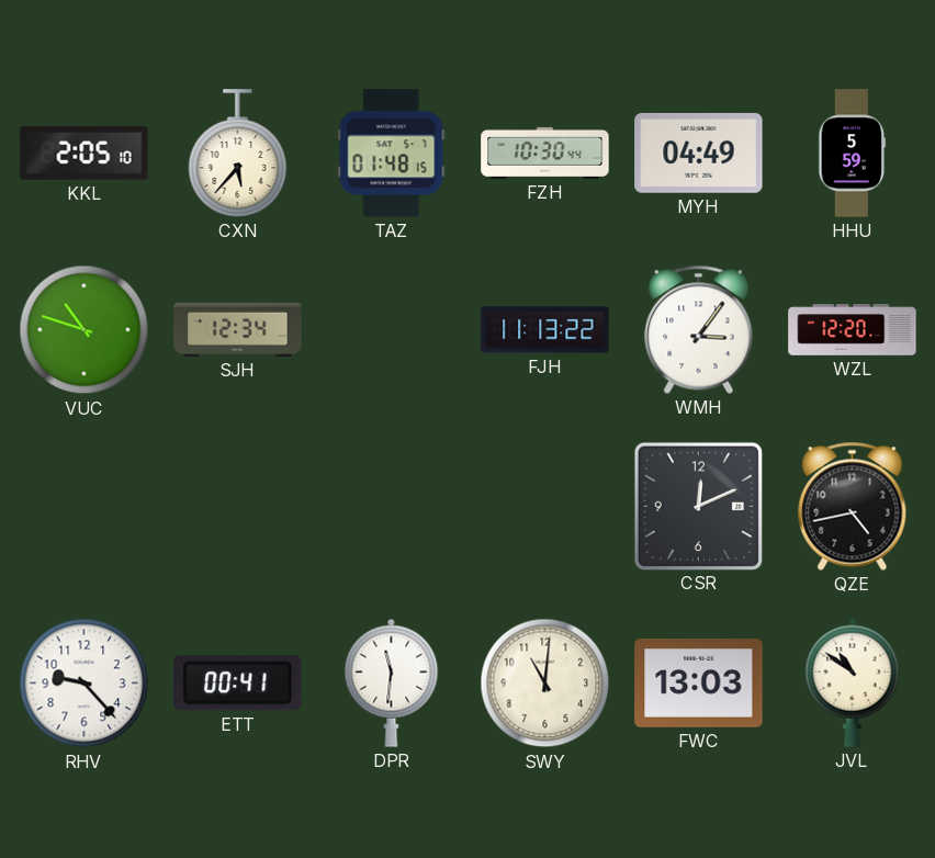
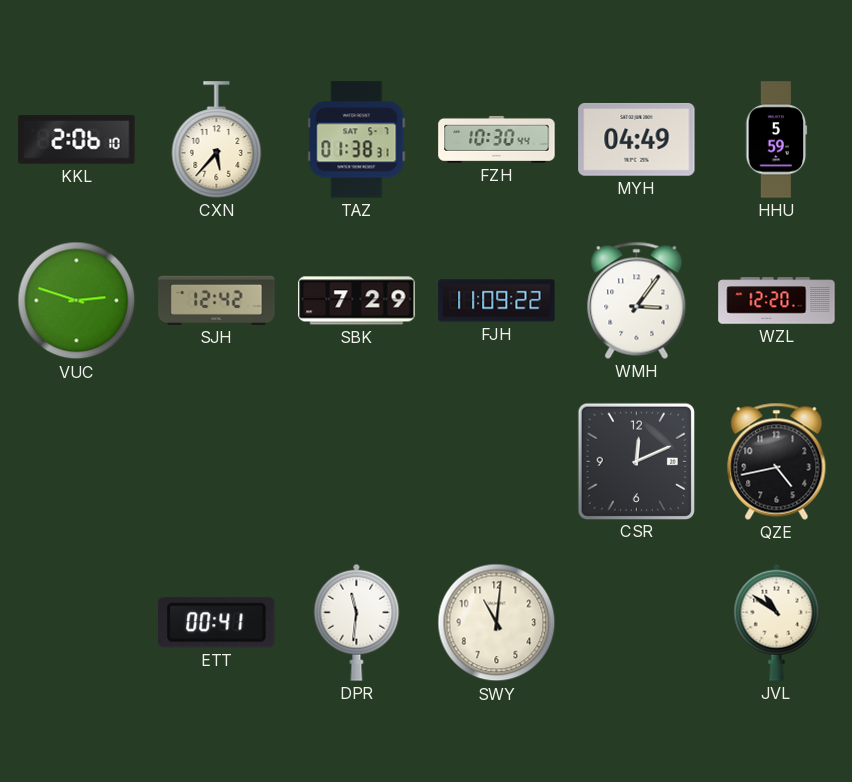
KKL: 2:05 -> 2:06 (77, 140)
TAZ: 01:48 -> 01:38 (357, 140)
VUC: 10:48 -> 2:48 (77, 301)
SJH: 12:34 -> 12:42 (217, 300)
SBK: none -> 7:29 (357, 301)
FJH: 11:13 -> 11:09 (497, 301)
RHV: 9:23 -> none (85, 684)
FWC: 13:03 -> none (699, 684)
